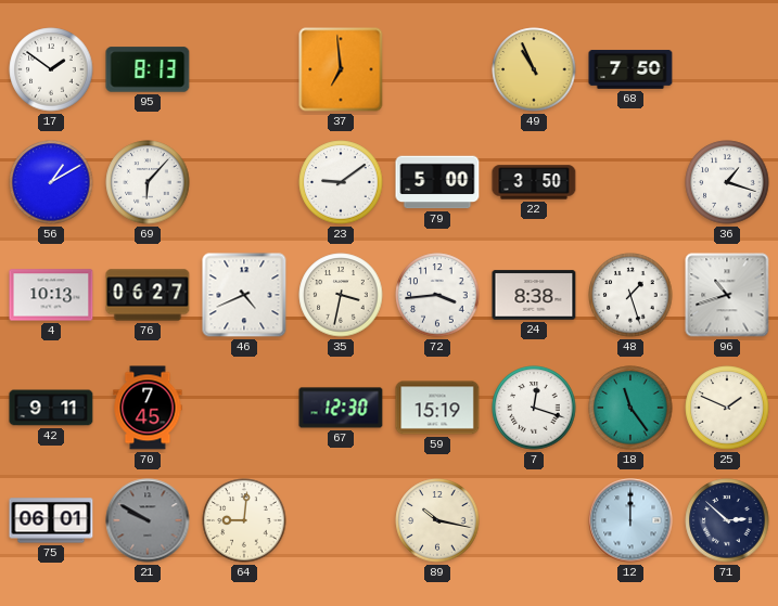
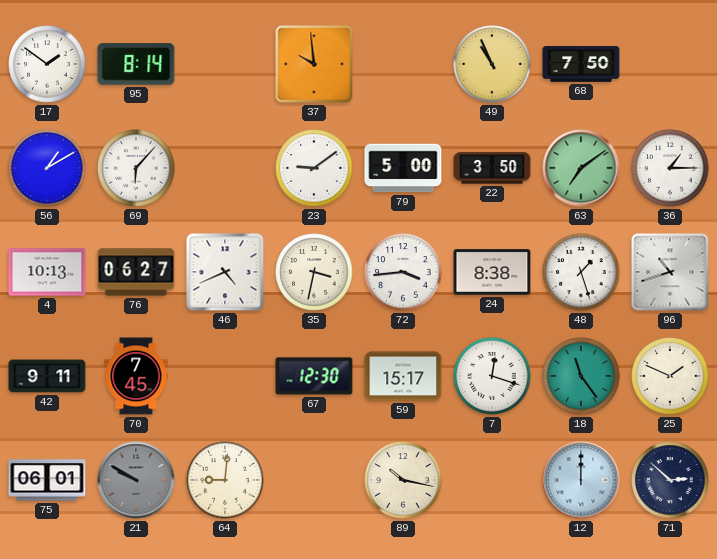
95: 8:13 -> 8:14 (136, 64)
37: 6:59 -> 9:59 (314, 64)
63: none -> 7:09 (581, 168)
36: 1:18 -> 1:15 (670, 168)
59: 15:19 -> 15:17 (403, 376)
